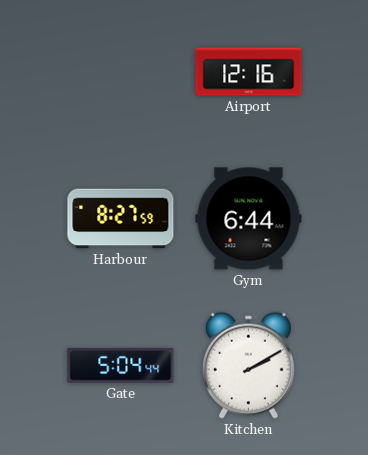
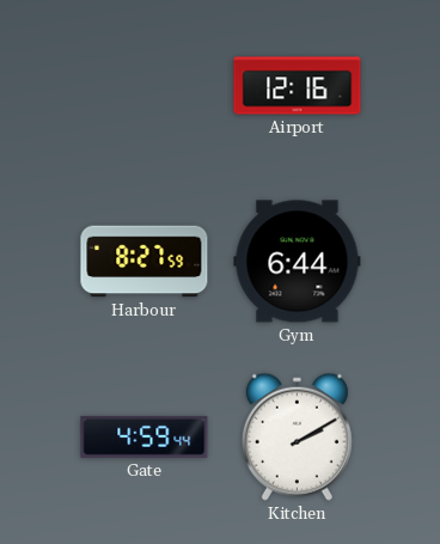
Gate: 5:04 -> 4:59 (145, 436)
